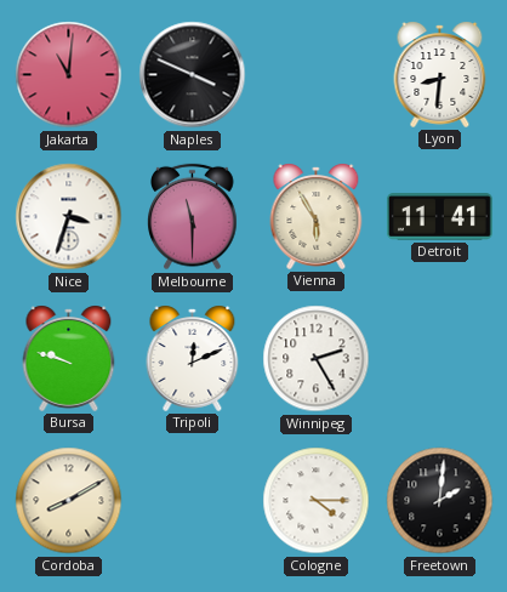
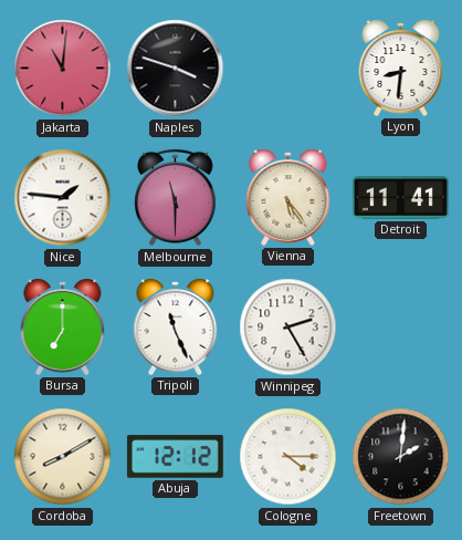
Naples: 3:49 -> 3:48 (176, 69)
Nice: 3:33 -> 1:46 (63, 198)
Vienna: 5:55 -> 5:24 (288, 197)
Bursa: 9:48 -> 7:00 (63, 326)
Tripoli: 12:11 -> 11:26 (176, 326)
Abuja: none -> 12:12 (175, 457)
